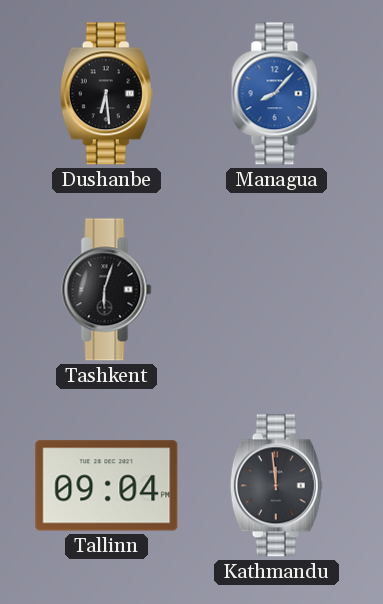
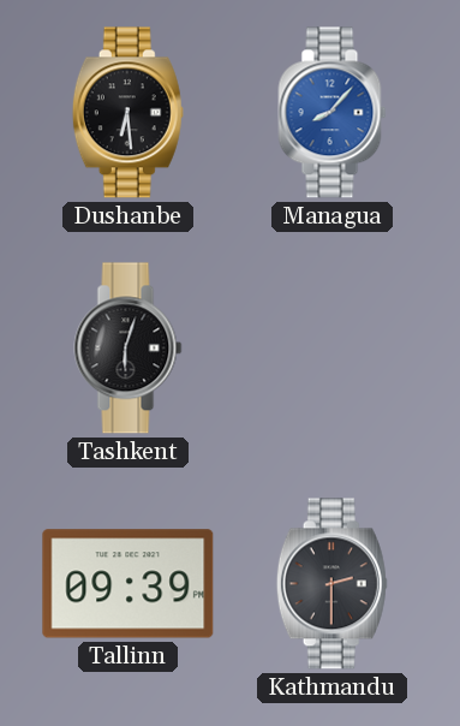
Tallinn: 09:04 -> 09:39 (129, 584)
Kathmandu: 11:59 -> 2:30 (331, 584)
